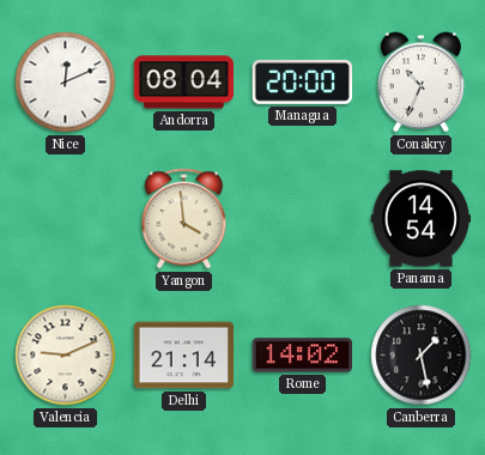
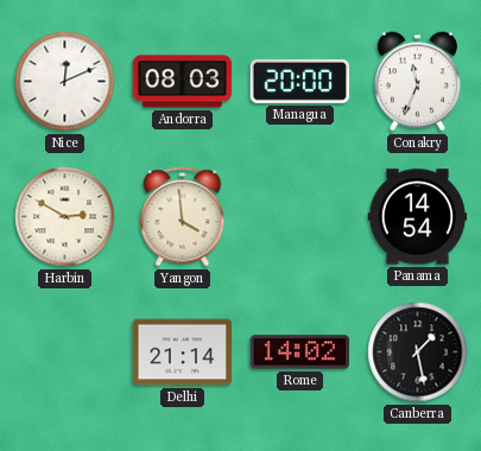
Andorra: 08:04 -> 08:03 (183, 82)
Conakry: 10:34 -> 11:34 (417, 82)
Harbin: none -> 2:50 (65, 217)
Valencia: 9:11 -> none (66, 356)
